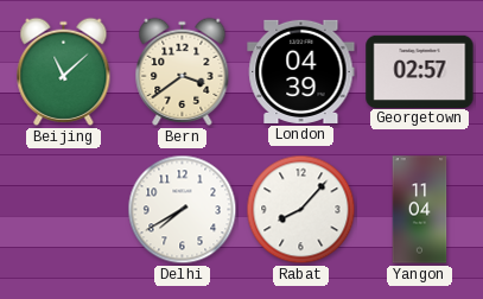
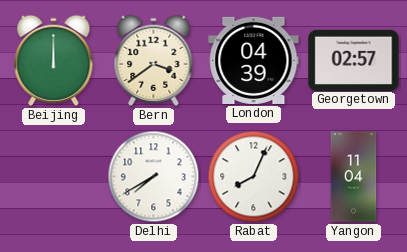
Beijing: 11:08 -> 12:00 (54, 60)
Rabat: 8:07 -> 8:04 (254, 177)
